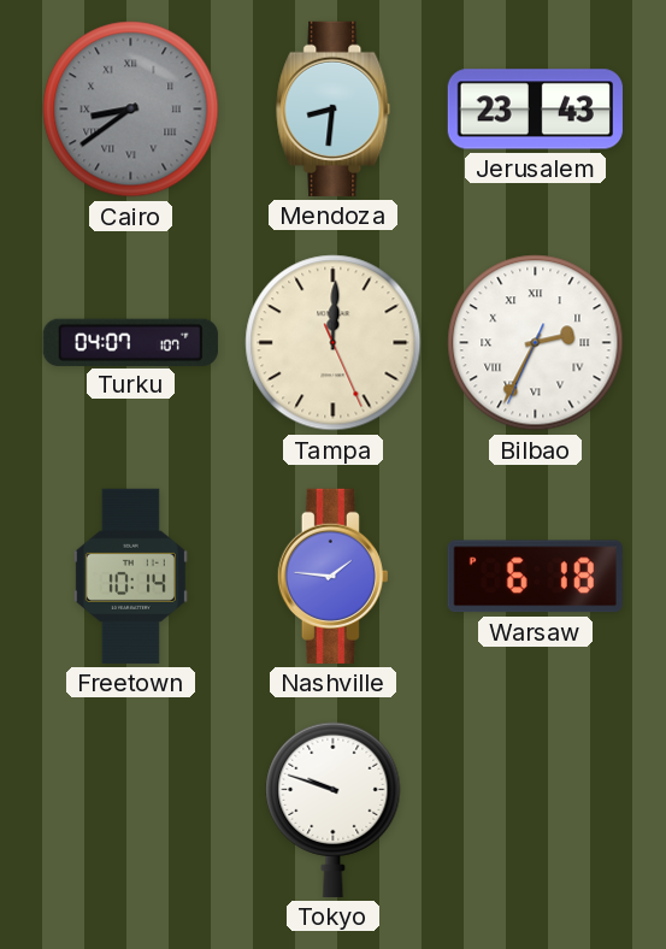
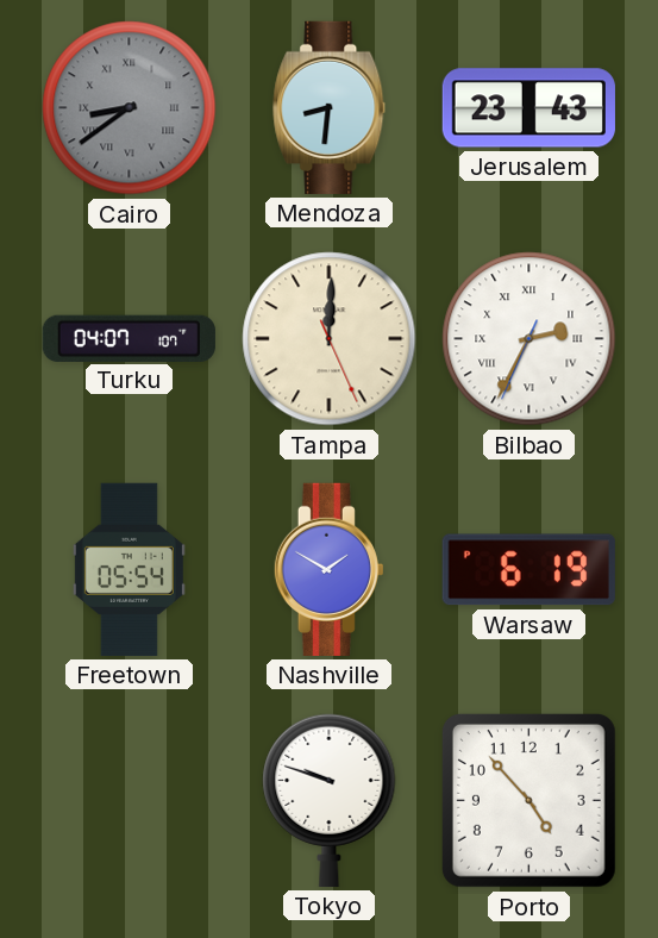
Freetown: 10:14 -> 05:54 (129, 569)
Nashville: 1:46 -> 1:50 (328, 569)
Warsaw: 6:18 -> 6:19 (528, 570)
Porto: none -> 4:53 (528, 800)
